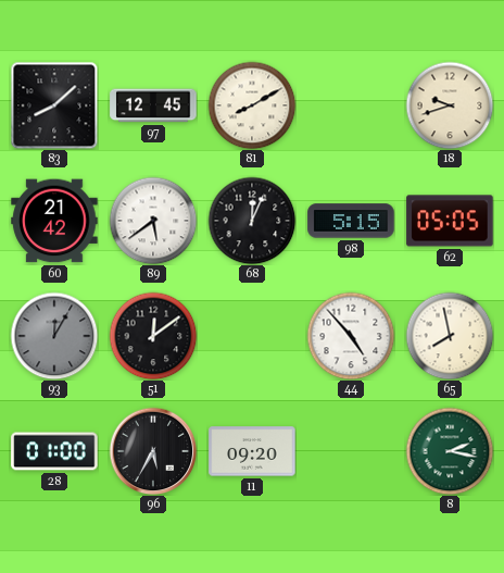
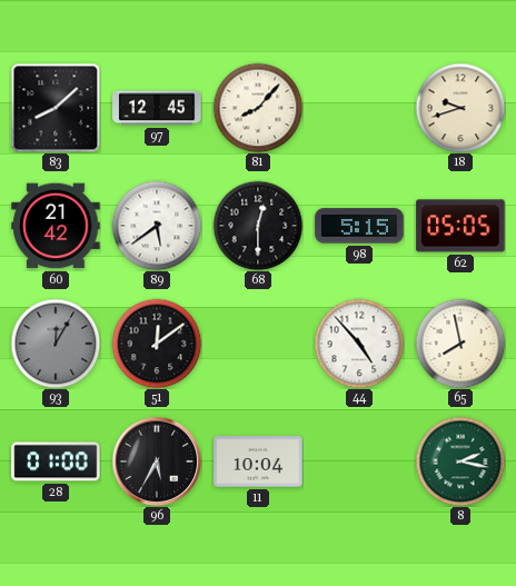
81: 8:10 -> 8:07 (258, 108)
68: 12:04 -> 12:30 (258, 226)
11: 09:20 -> 10:04 (258, 461)
